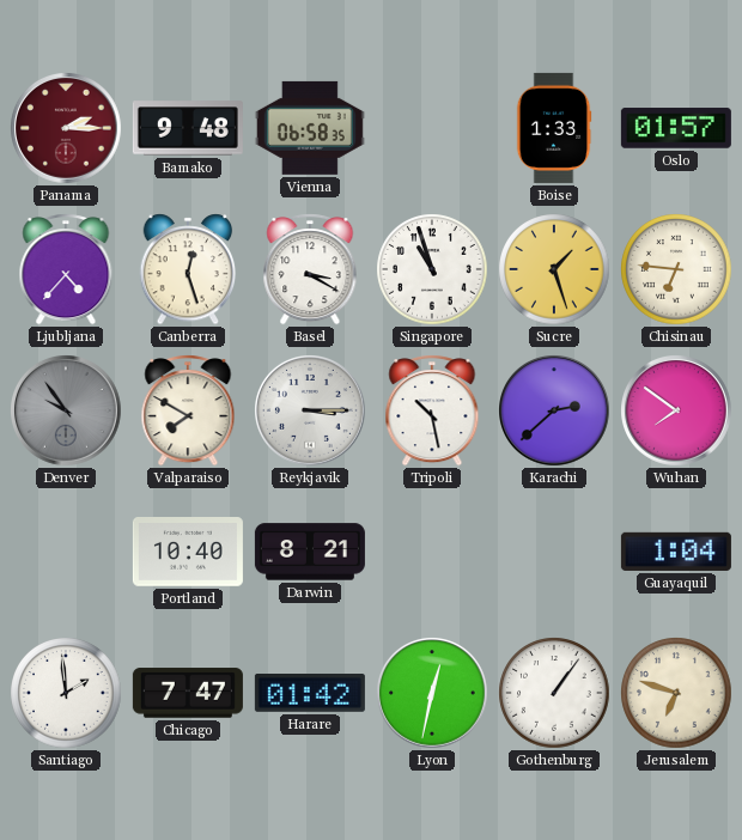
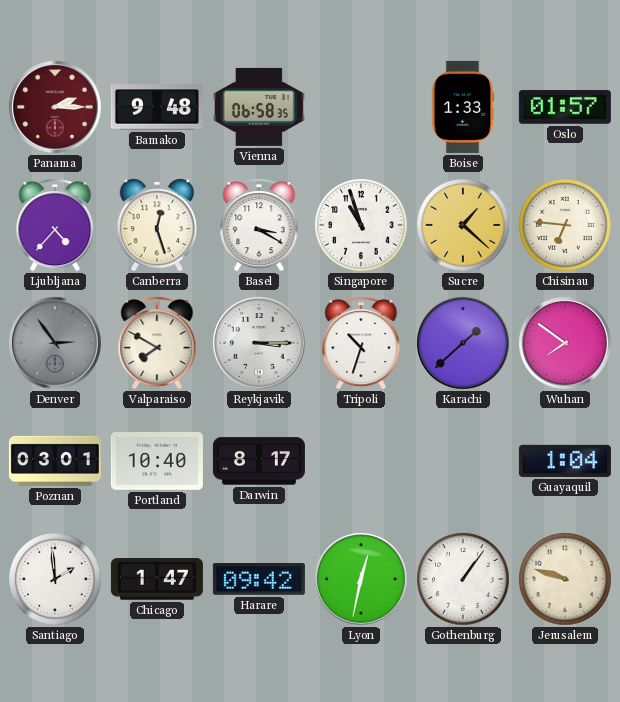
Sucre: 1:27 -> 1:22 (463, 225)
Denver: 9:54 -> 2:54 (56, 344)
Tripoli: 10:28 -> 10:33 (361, 343)
Karachi: 2:38 -> 1:38 (464, 344)
Poznan: none -> 03:01 (55, 461)
Darwin: 8:21 -> 8:17 (259, 461)
Chicago: 7:47 -> 1:47 (157, 579)
Harare: 01:42 -> 09:42 (259, 580)
Jerusalem: 6:48 -> 9:48 (565, 579)
